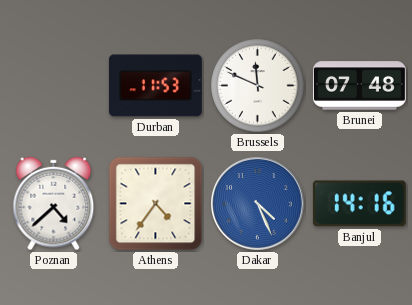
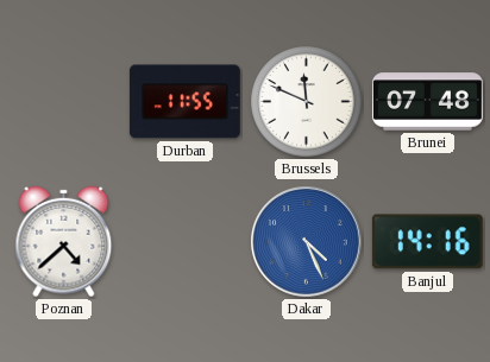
Durban: 11:53 -> 11:55 (184, 102)
Athens: 4:36 -> none (156, 204)
